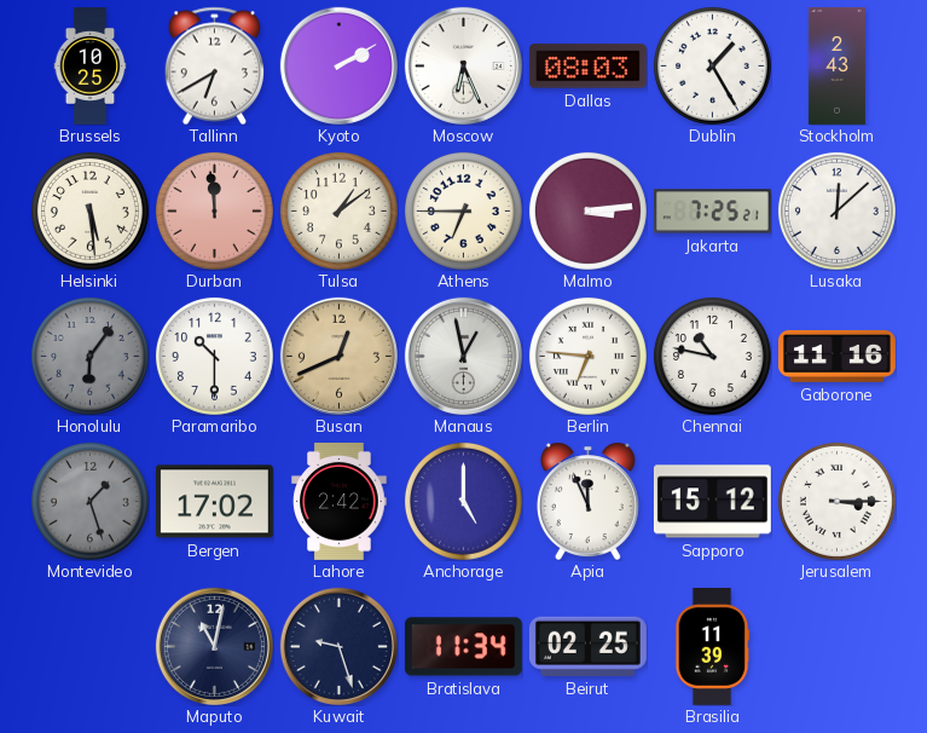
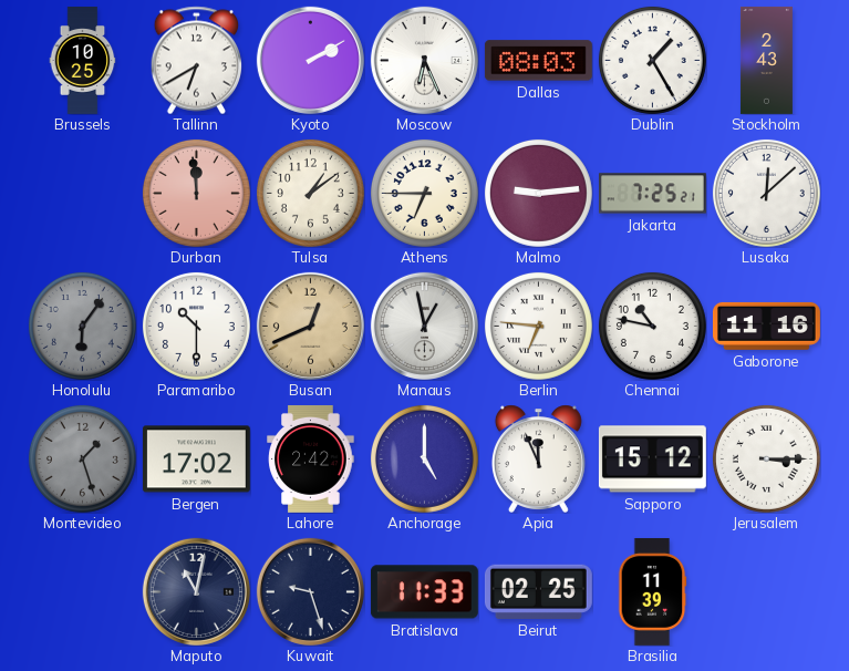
Helsinki: 5:29 -> none (89, 210)
Malmo: 3:14 -> 9:14 (538, 193)
Bratislava: 11:34 -> 11:33 (424, 592)
